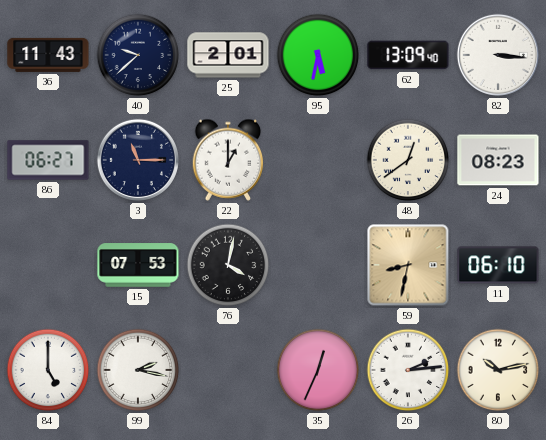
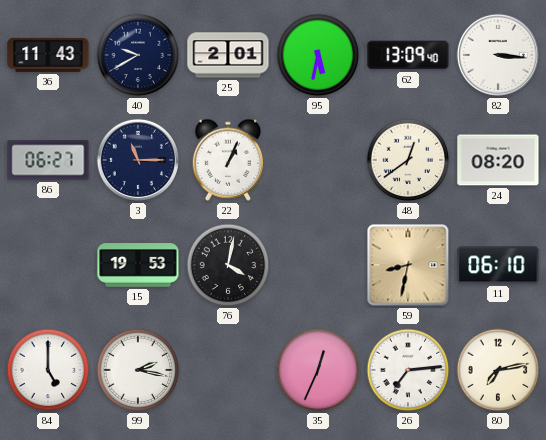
40: 9:38 -> 9:40 (138, 55)
22: 1:00 -> 1:04 (228, 160)
24: 08:23 -> 08:20 (498, 160)
15: 07:53 -> 19:53 (138, 265)
26: 2:14 -> 7:14 (408, 370)
80: 10:13 -> 7:13 (498, 370)
